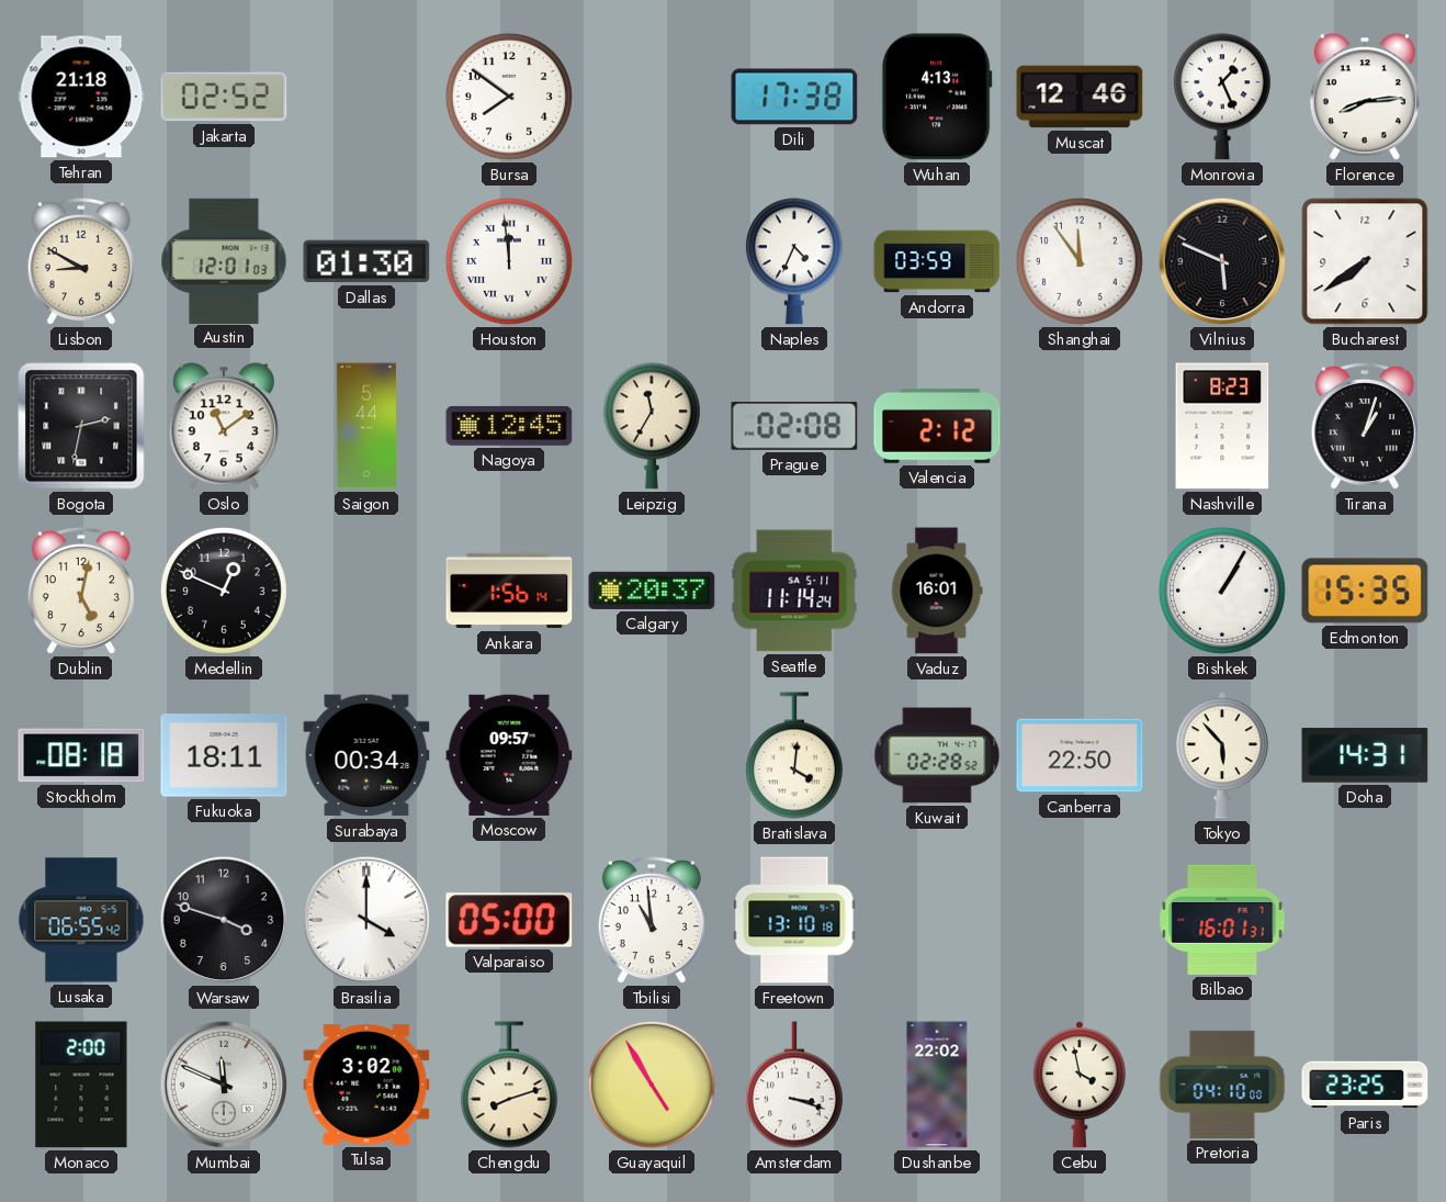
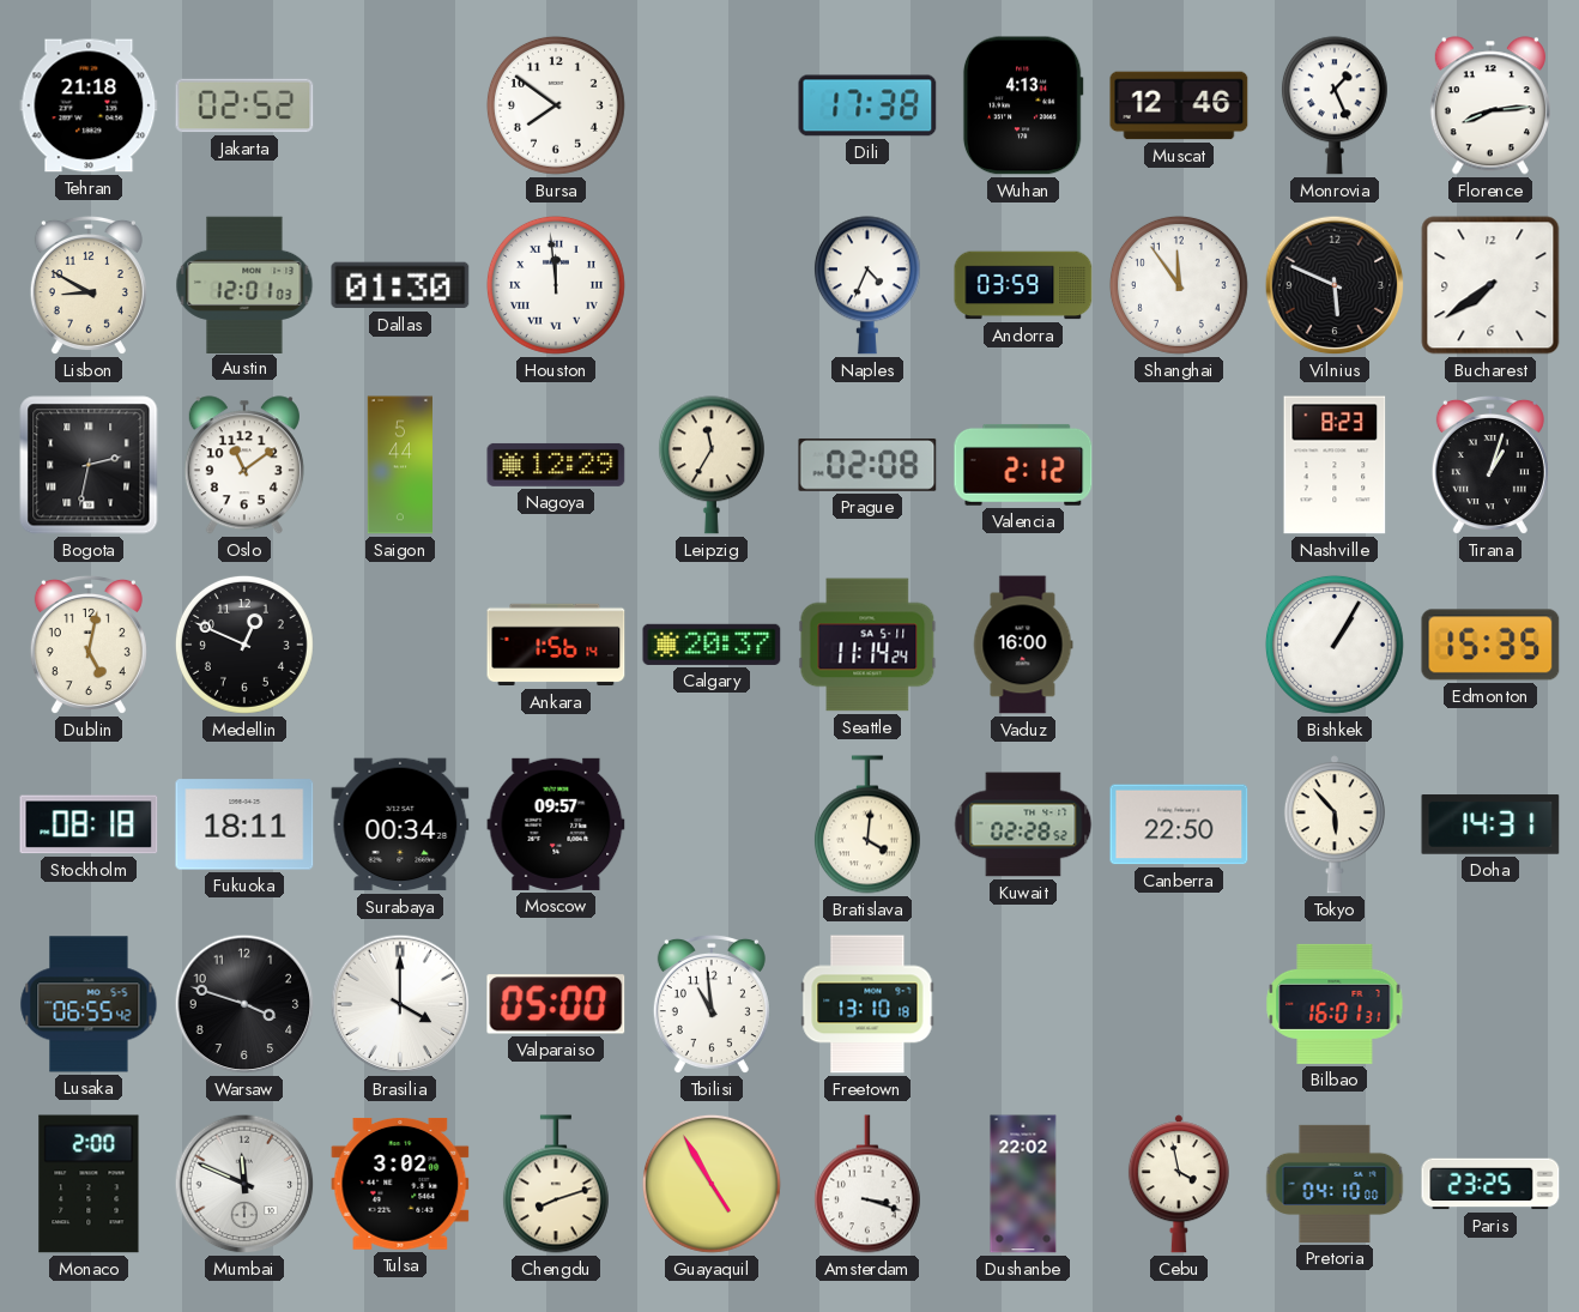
Nagoya: 12:45 -> 12:29 (556, 465)
Vaduz: 16:01 -> 16:00 (1023, 645)
